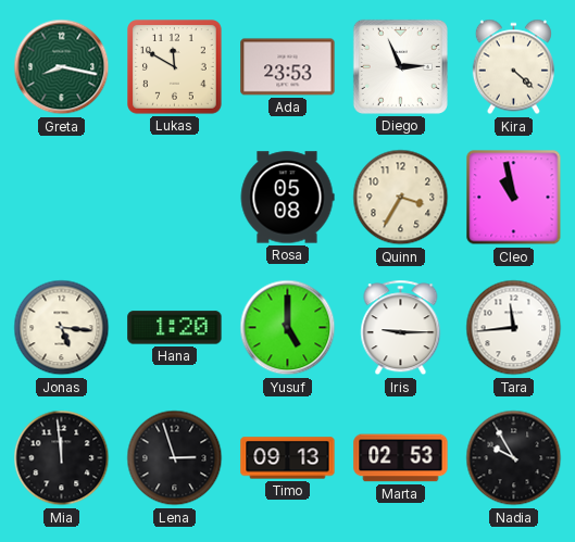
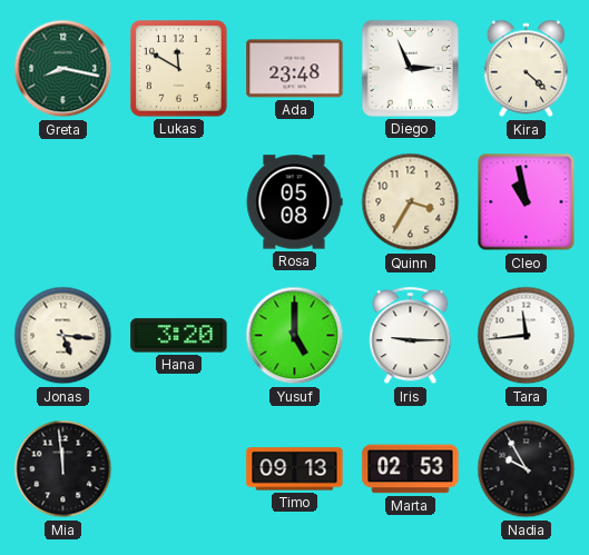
Ada: 23:53 -> 23:48 (295, 69)
Hana: 1:20 -> 3:20 (179, 336)
Lena: 2:57 -> none (175, 458)
